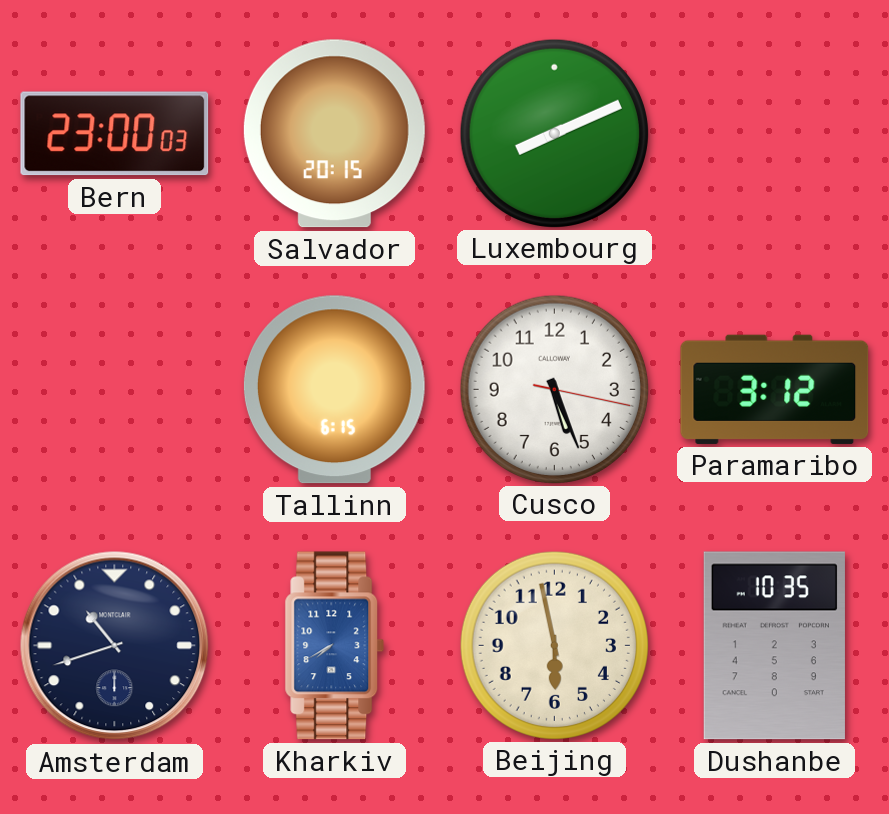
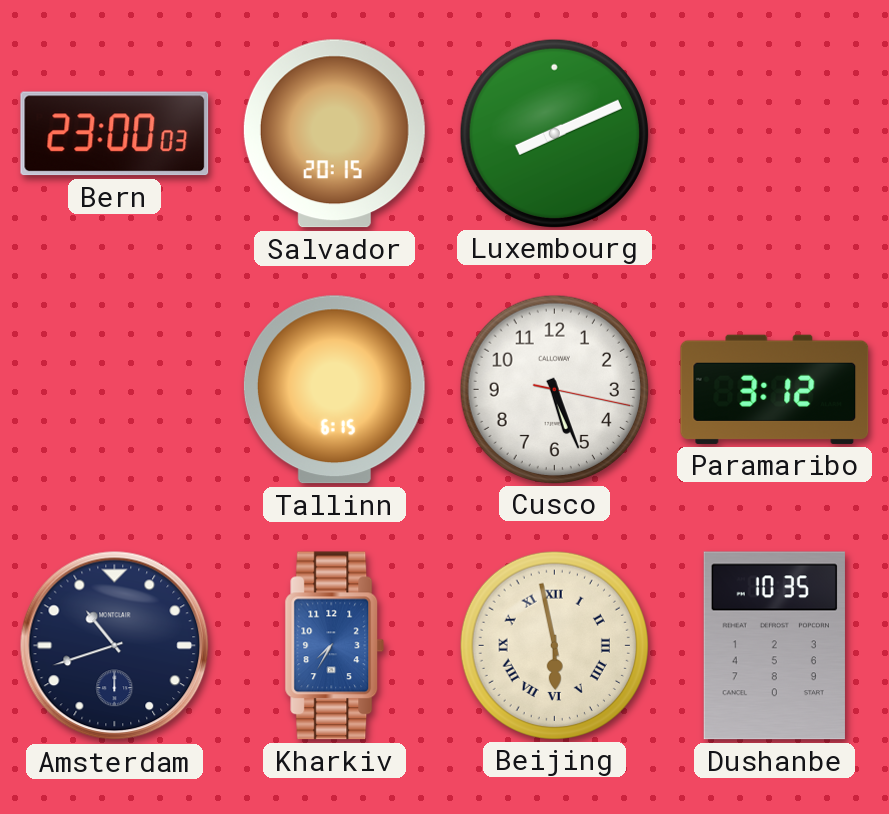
Kharkiv: 7:40 -> 7:35 (335, 646)
Beijing numerals: Arabic -> Roman (554, 645)
